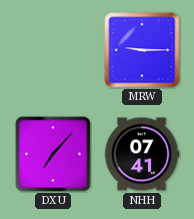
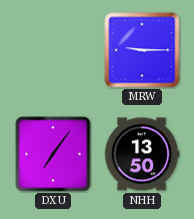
DXU: 7:07 -> 7:06 (53, 154)
NHH: 07:41 -> 13:50 (142, 154)
